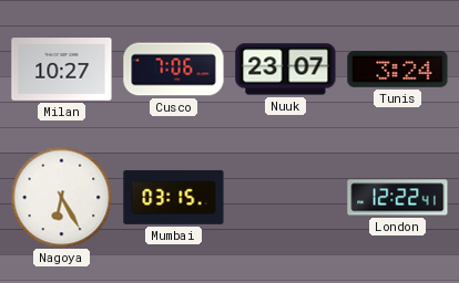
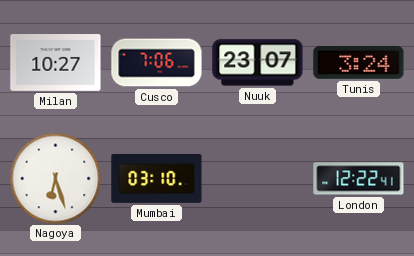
Nagoya: 6:25 -> 6:27 (55, 178)
Mumbai: 03:15 -> 03:10 (157, 178)
